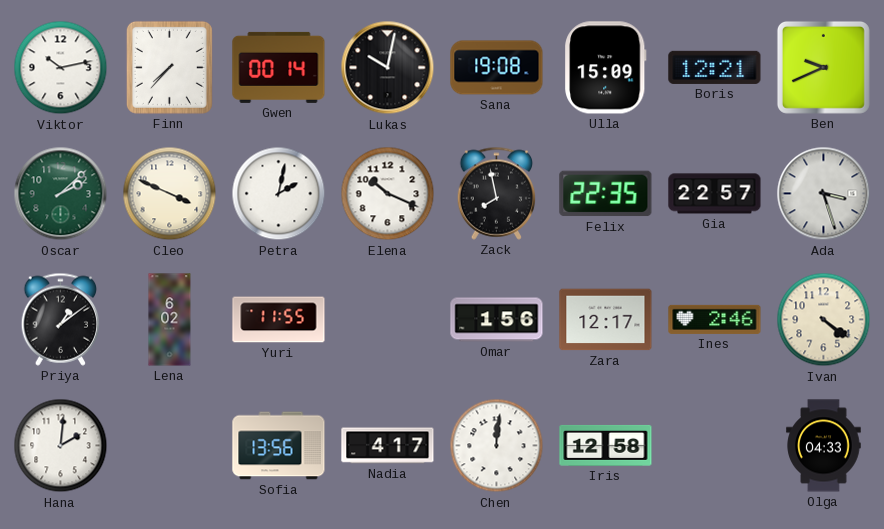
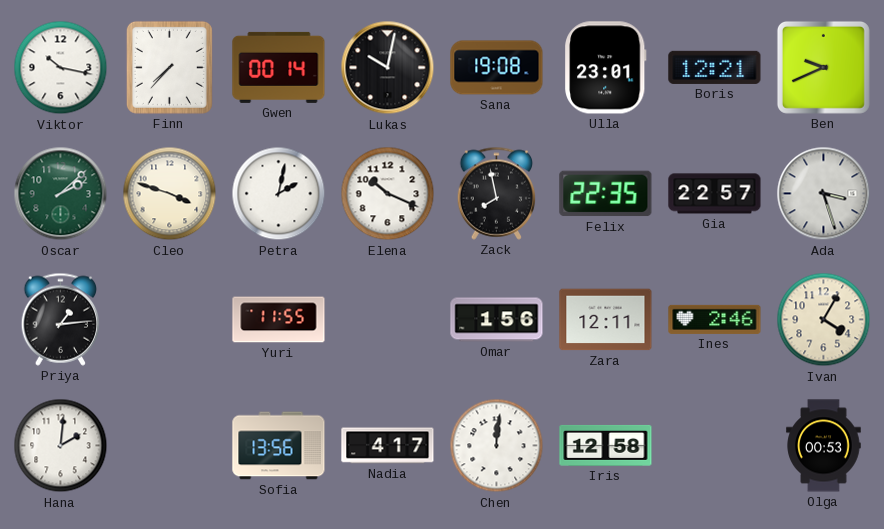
Viktor: 10:13 -> 10:17 (61, 68)
Ulla: 15:09 -> 23:01 (606, 68)
Cleo: 3:49 -> 3:48 (170, 194)
Priya: 1:09 -> 1:14 (61, 319)
Lena: 6:02 -> none (170, 320)
Zara: 12:17 -> 12:11 (606, 320)
Ivan: 4:21 -> 4:05 (824, 320)
Olga: 04:33 -> 00:53 (824, 446)
